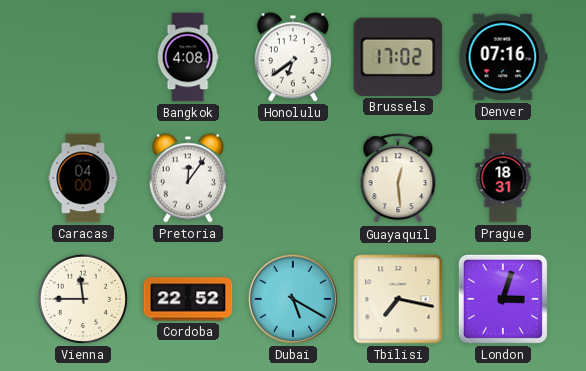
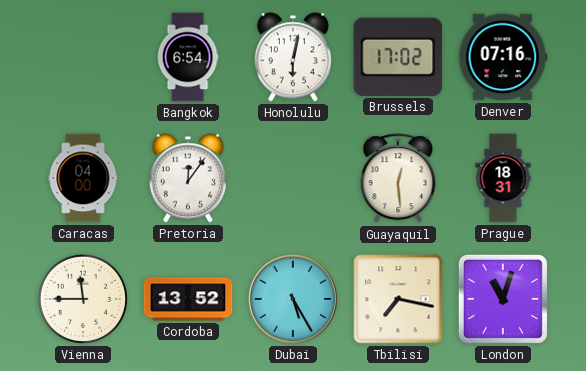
Bangkok: 4:08 -> 6:54 (188, 57)
Honolulu: 6:39 -> 6:02 (293, 57)
Cordoba: 22:52 -> 13:52 (188, 299)
Dubai: 5:20 -> 5:25 (293, 299)
London: 3:03 -> 11:03 (503, 299)
